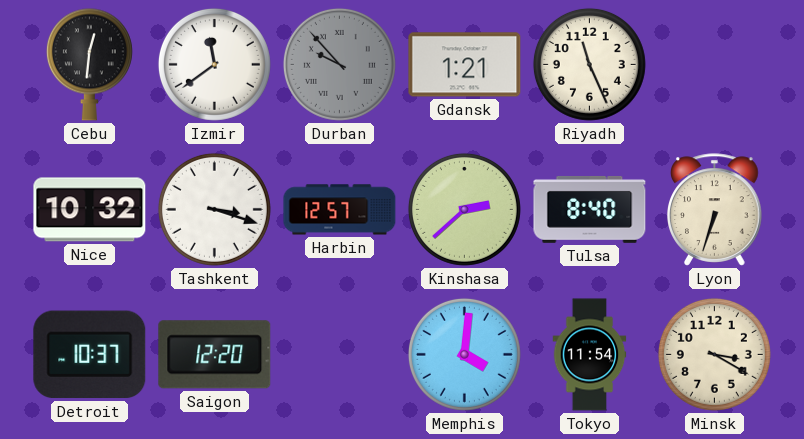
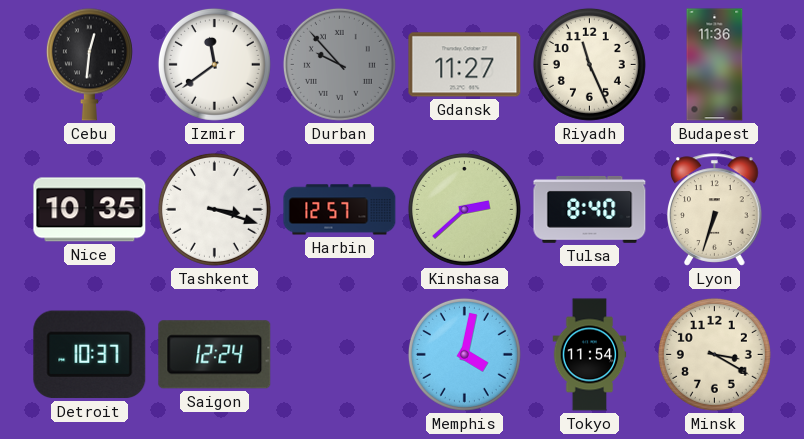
Gdansk: 1:21 -> 11:27 (465, 65)
Budapest: none -> 11:36 (715, 65)
Nice: 10:32 -> 10:35 (90, 210)
Saigon: 12:20 -> 12:24 (215, 355)
Memphis: 4:01 -> 4:02 (464, 354)
